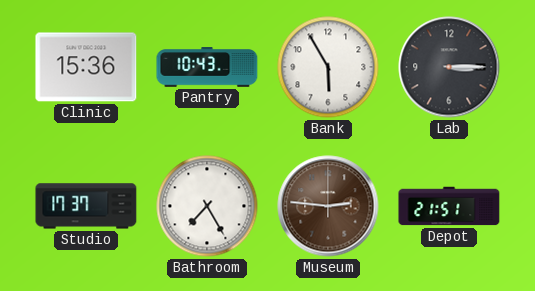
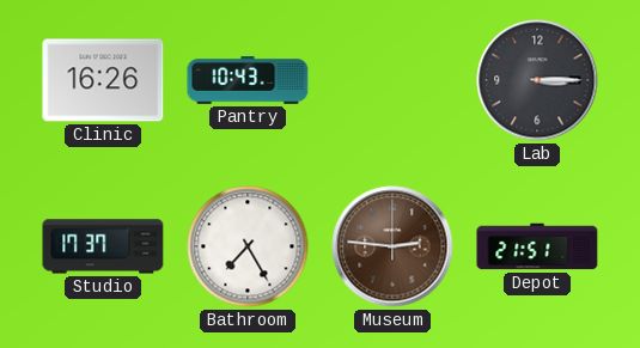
Clinic: 15:36 -> 16:26 (103, 80)
Bank: 5:55 -> none (328, 67)
